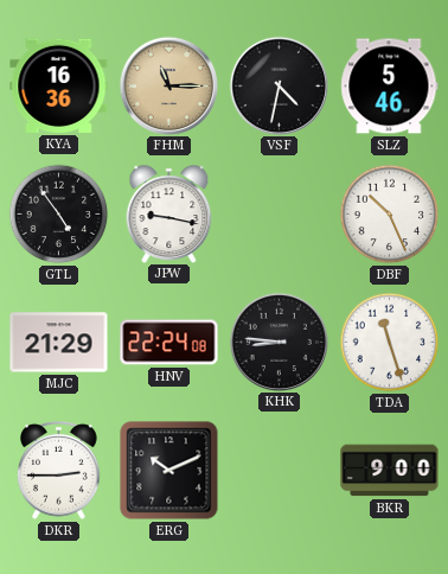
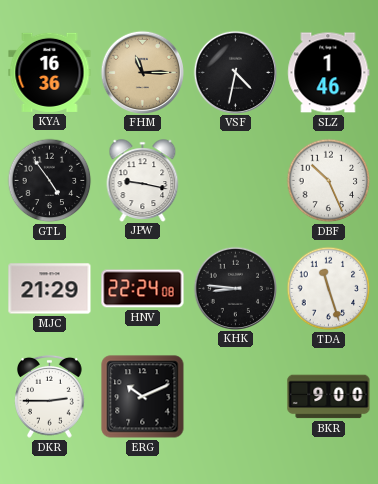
SLZ: 5:46 -> 1:46 (329, 73)
